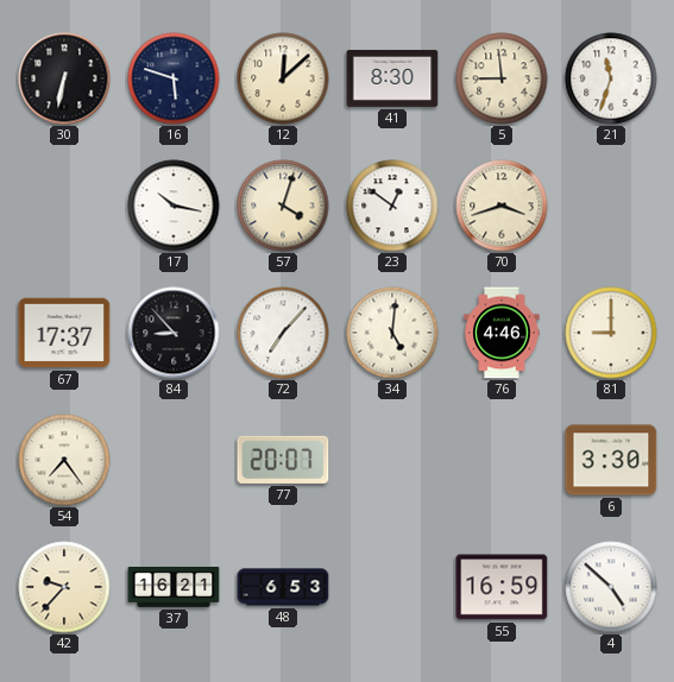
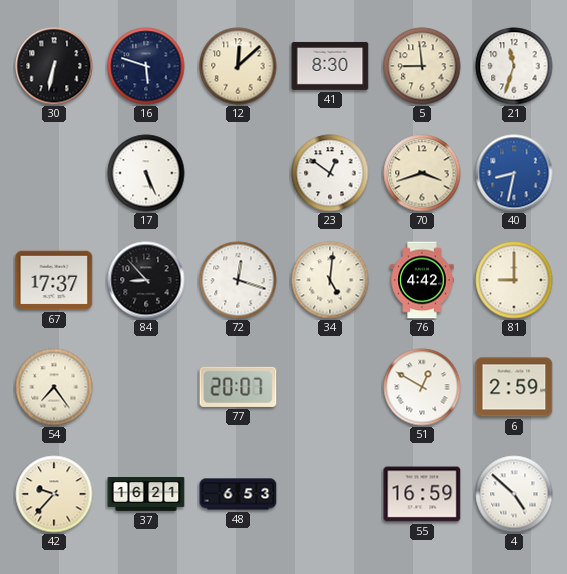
17: 10:17 -> 5:26 (146, 173)
57: 4:03 -> none (283, 206)
40: none -> 8:32 (514, 173)
72: 7:07 -> 12:18 (238, 280)
76: 4:46 -> 4:42 (422, 280)
51: none -> 12:50 (422, 387)
6: 3:30 -> 2:59 (514, 387)
